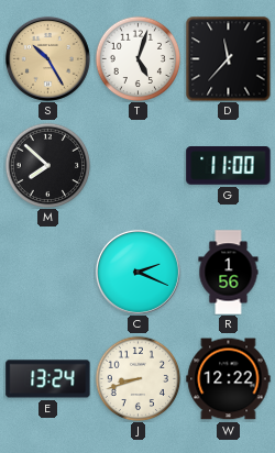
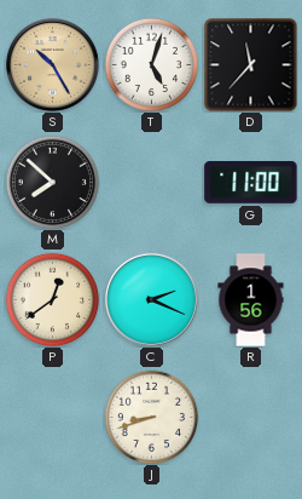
P: none -> 12:39 (52, 299)
E: 13:24 -> none (48, 379)
W: 12:22 -> none (229, 379)
